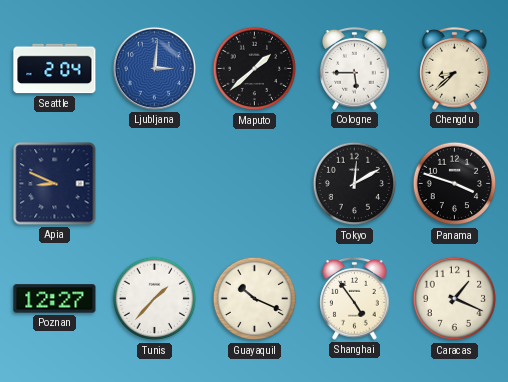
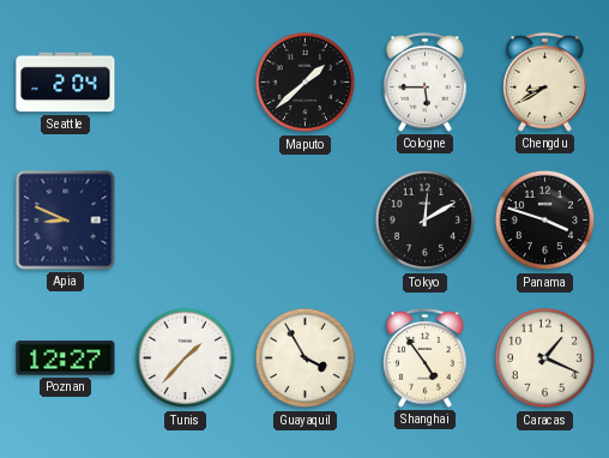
Ljubljana: 3:01 -> none (154, 68)
Chengdu: 8:38 -> 8:40 (545, 83)
Guayaquil: 10:19 -> 3:55 (306, 358)
